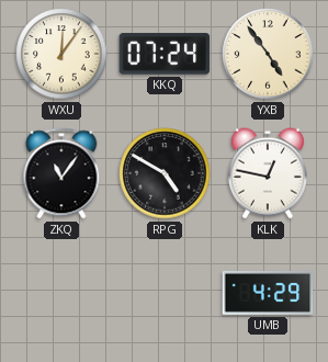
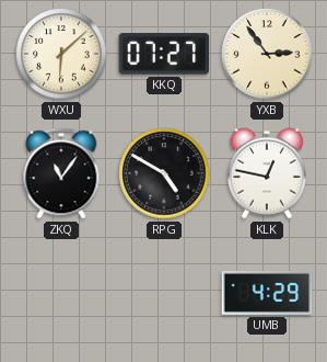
WXU: 12:06 -> 6:08 (61, 54)
KKQ: 07:24 -> 07:27 (164, 54)
YXB: 4:54 -> 2:54 (267, 54)
